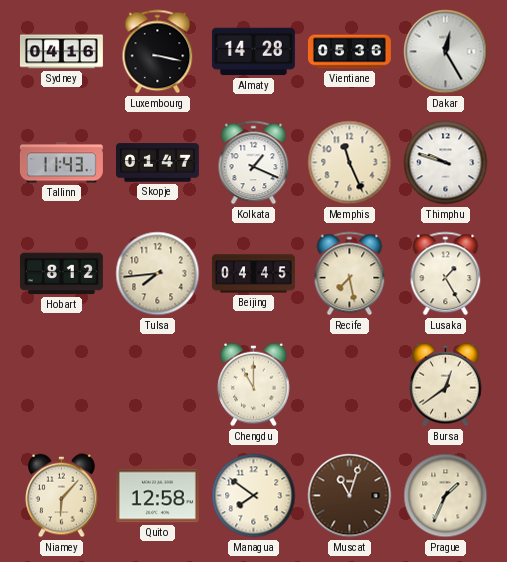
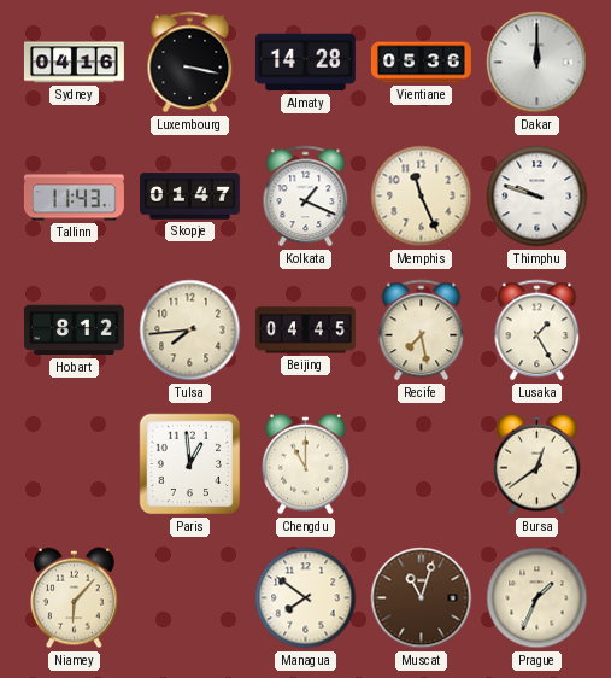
Dakar: 12:25 -> 12:00 (537, 63)
Paris: none -> 12:59 (190, 464)
Quito: 12:58 -> none (157, 496)
